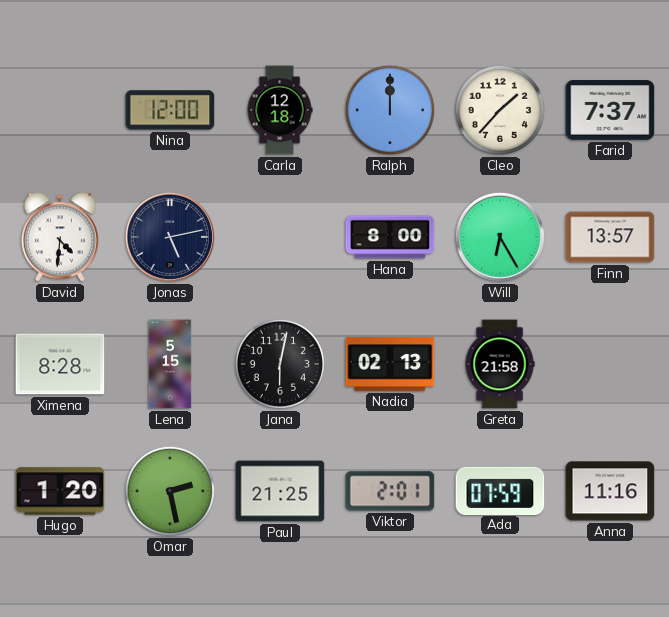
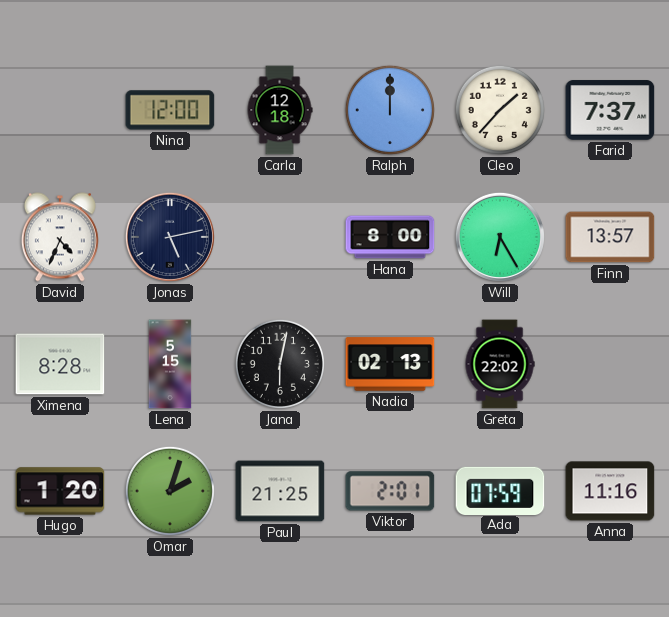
David: 4:31 -> 4:34 (60, 237)
Greta: 21:58 -> 22:02 (500, 364)
Omar: 2:28 -> 2:03 (170, 491)
